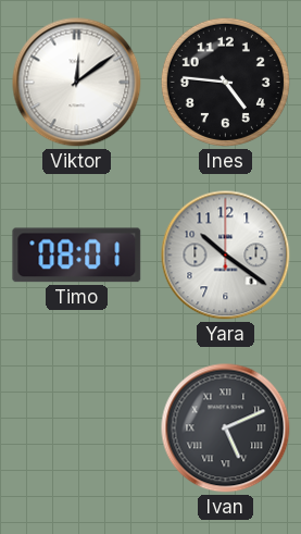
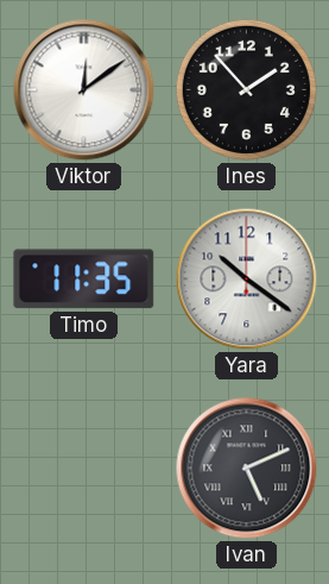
Ines: 4:46 -> 1:53 (246, 89)
Timo: 08:01 -> 11:35 (84, 280)
